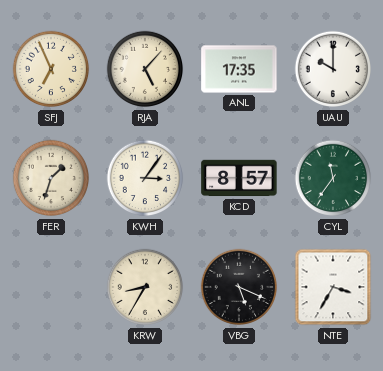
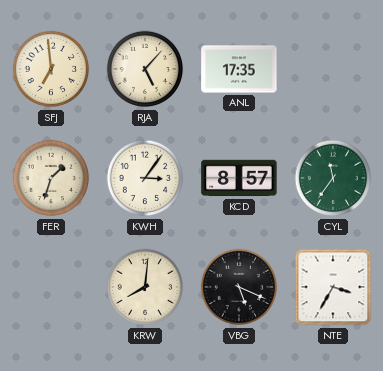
SFJ: 6:56 -> 6:59 (51, 69)
UAU: 10:00 -> none (333, 69)
KRW: 8:35 -> 8:01 (145, 287)
